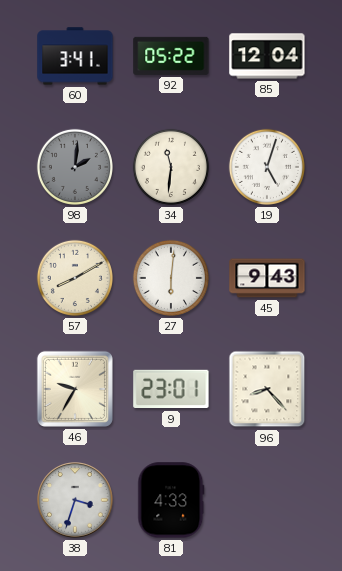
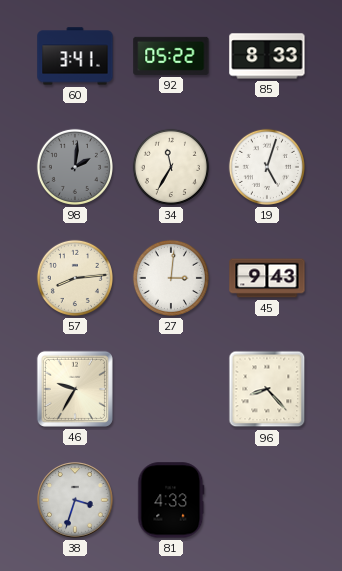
85: 12:04 -> 8:33 (267, 56)
34: 11:31 -> 11:35 (171, 167)
57: 8:10 -> 8:14 (75, 278)
27: 6:01 -> 3:01 (171, 278)
9: 23:01 -> none (171, 389)
